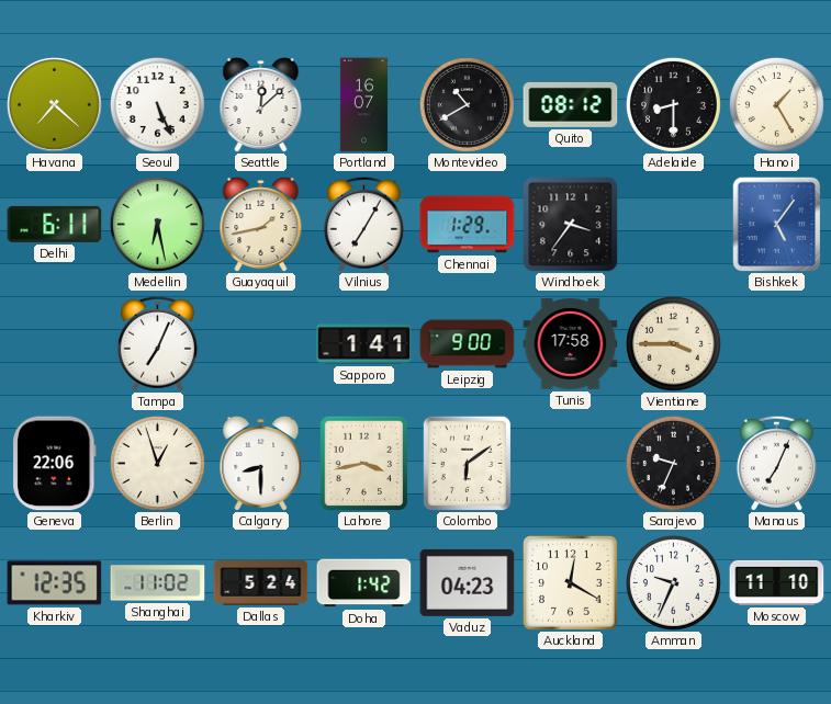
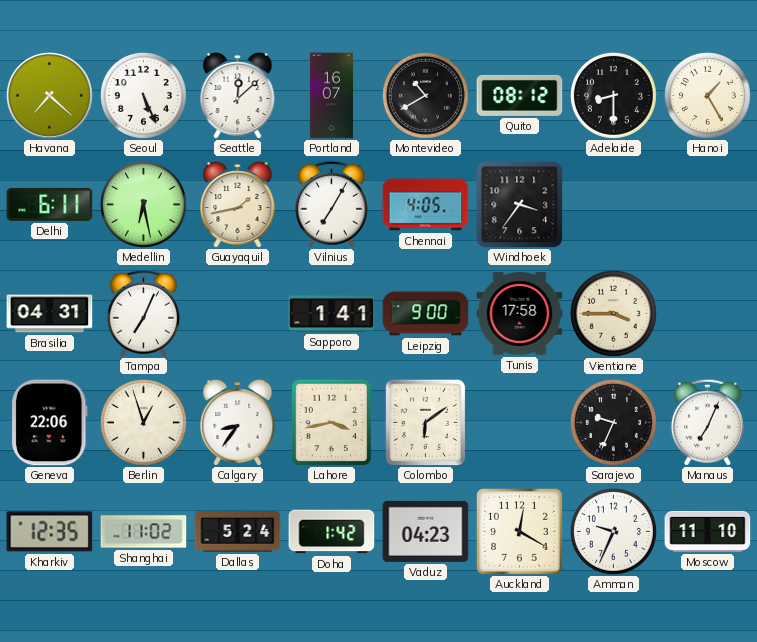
Chennai: 1:29 -> 4:05 (426, 205)
Bishkek: 5:06 -> none (777, 224)
Brasilia: none -> 04:31 (50, 314)
Calgary: 8:30 -> 8:36 (238, 422)
